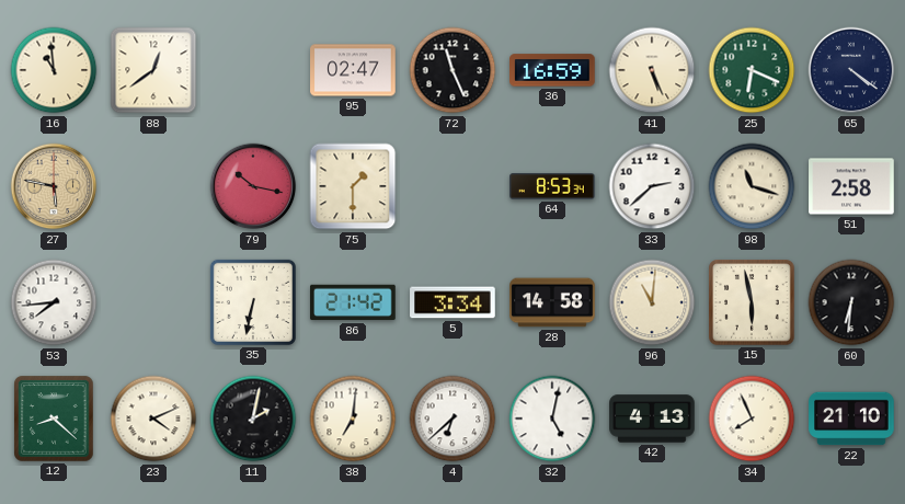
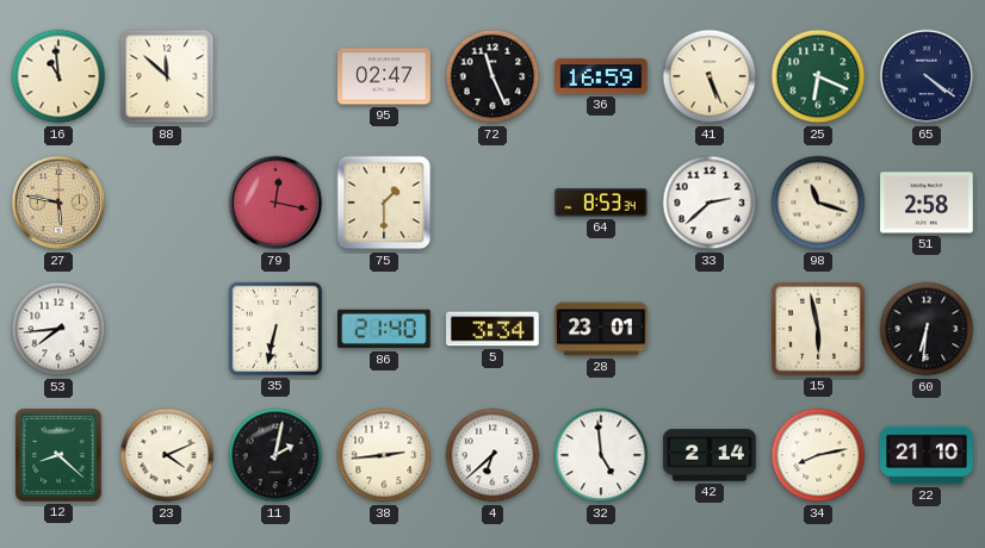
88: 12:39 -> 11:52 (167, 76)
79: 10:17 -> 12:17 (275, 203)
86: 21:42 -> 21:40 (384, 329)
28: 14:58 -> 23:01 (601, 329)
96: 11:01 -> none (652, 302)
38: 7:01 -> 2:44 (384, 455)
32: 5:02 -> 4:59 (601, 455)
42: 4:13 -> 2:14 (710, 455)
34: 7:56 -> 8:13 (818, 455)
